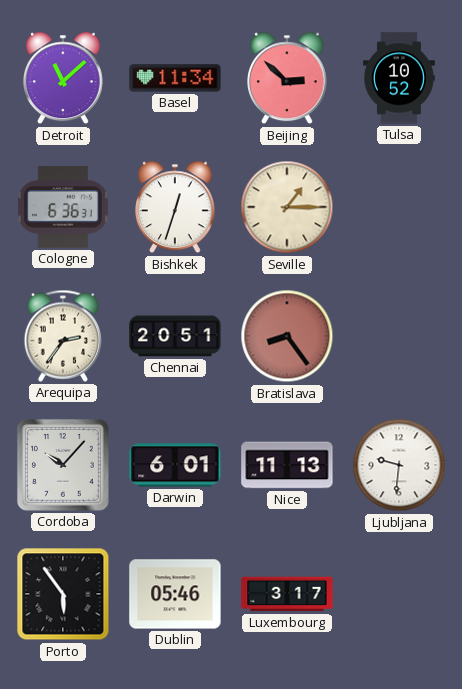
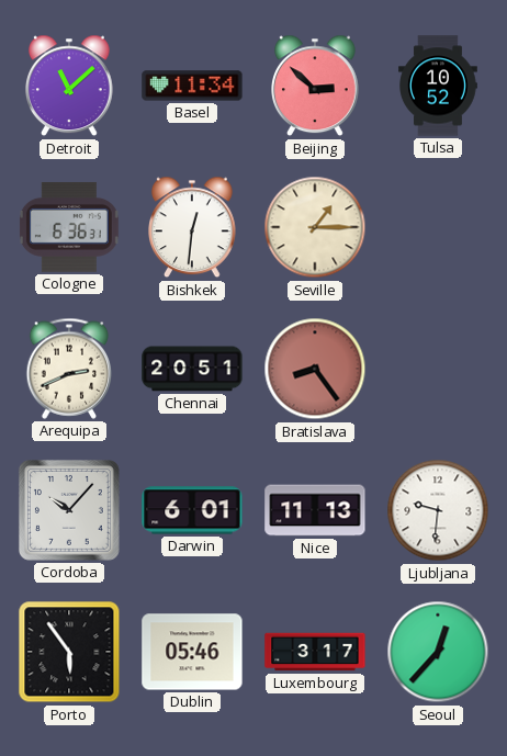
Bishkek: 12:33 -> 12:31 (193, 227)
Arequipa: 2:36 -> 2:41 (69, 369)
Seoul: none -> 12:37 (438, 652)
